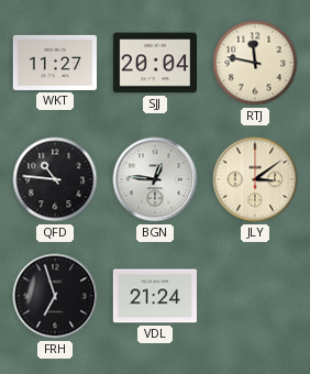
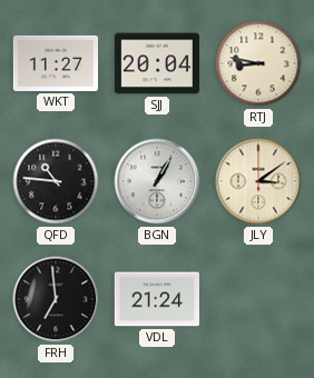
RTJ: 11:47 -> 8:47 (258, 63)
BGN: 12:46 -> 1:05 (157, 181)
FRH: 6:57 -> 6:59 (56, 299)
